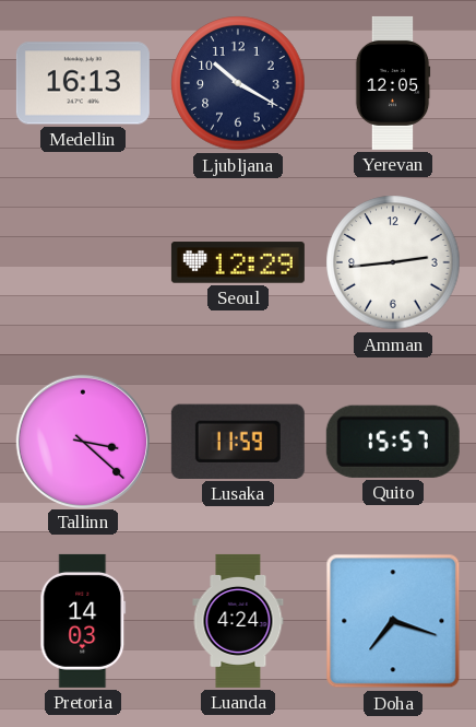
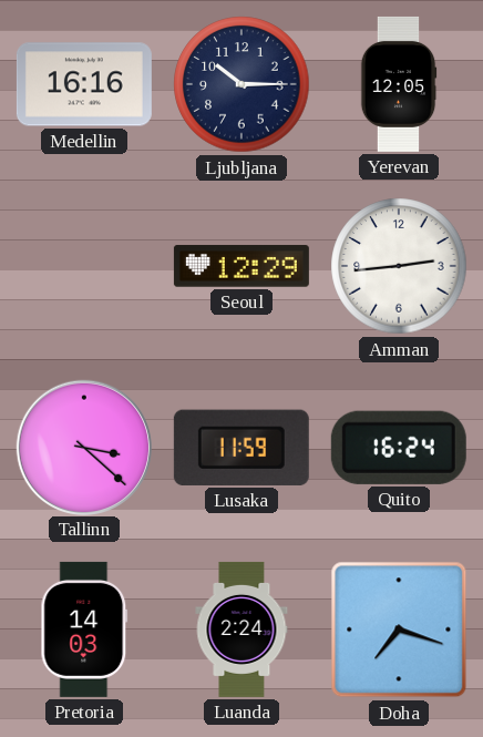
Medellin: 16:13 -> 16:16 (84, 84)
Ljubljana: 10:20 -> 10:15 (242, 84)
Quito: 15:57 -> 16:24 (399, 448)
Luanda: 4:24 -> 2:24 (242, 629)
